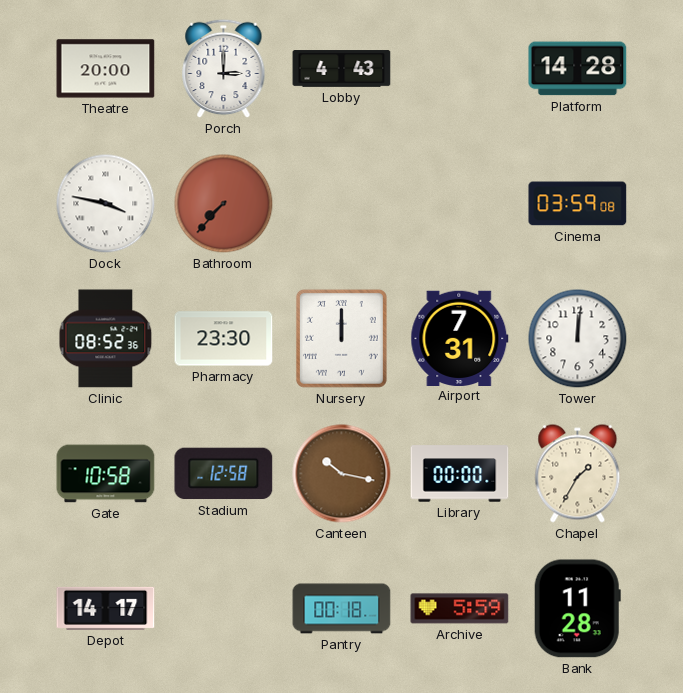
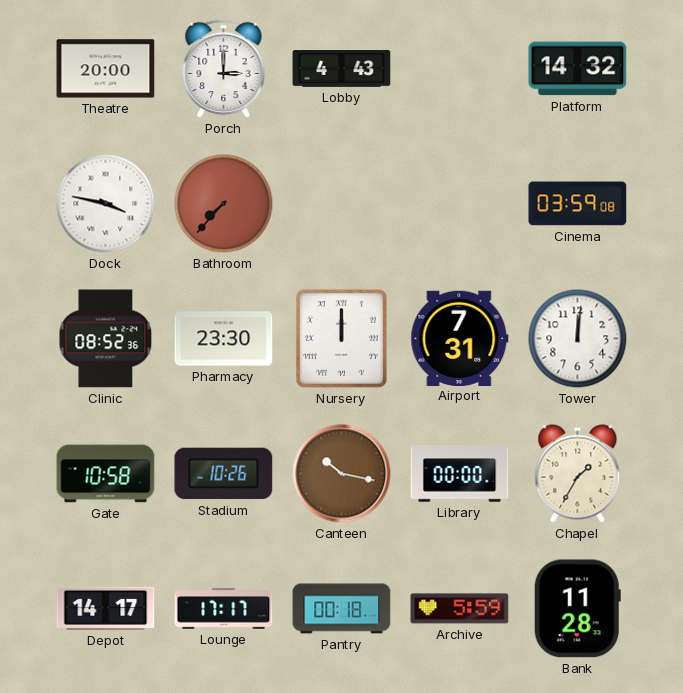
Platform: 14:28 -> 14:32 (578, 69)
Stadium: 12:58 -> 10:26 (224, 474)
Lounge: none -> 17:17 (224, 609)
